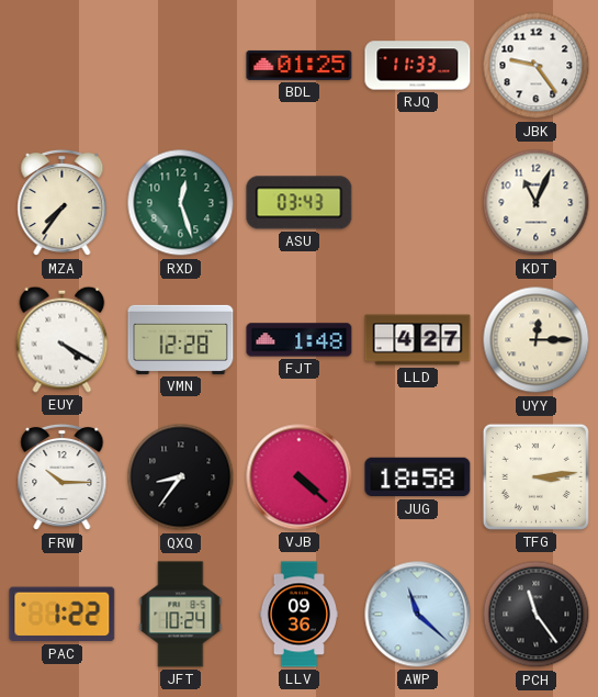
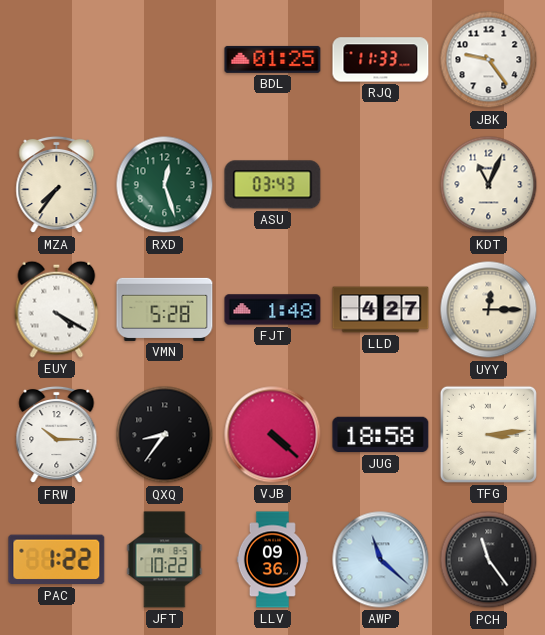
VMN: 12:28 -> 5:28 (165, 309)
JFT: 10:24 -> 10:22 (165, 560)
